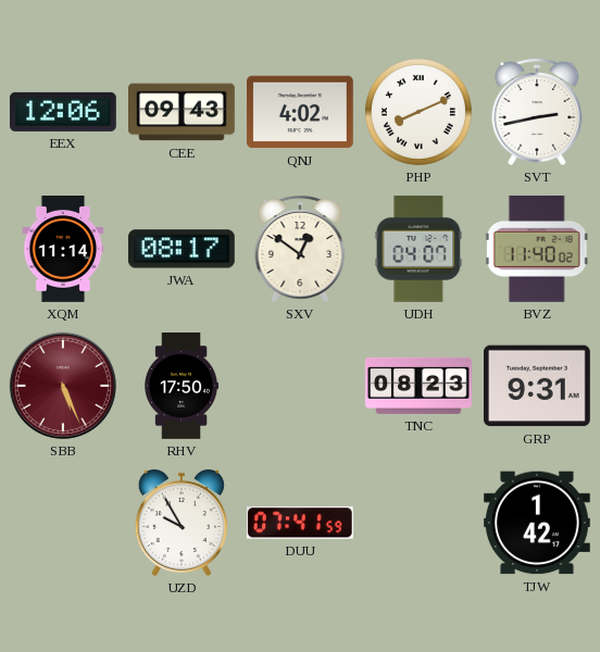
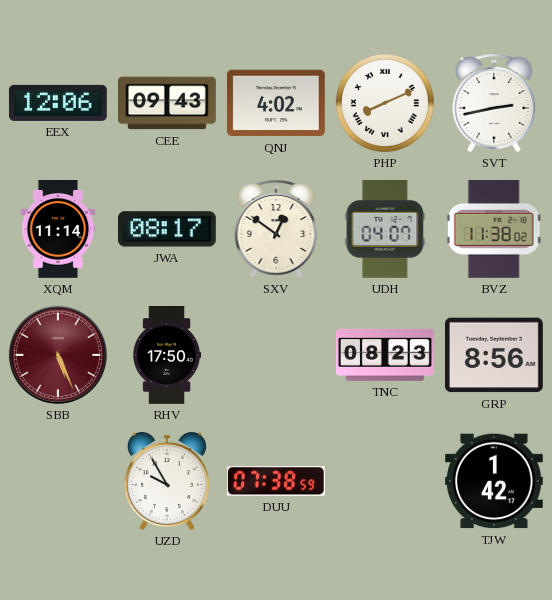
BVZ: 11:40 -> 11:38 (494, 229)
GRP: 9:31 -> 8:56 (494, 355)
DUU: 07:41 -> 07:38 (276, 481)
